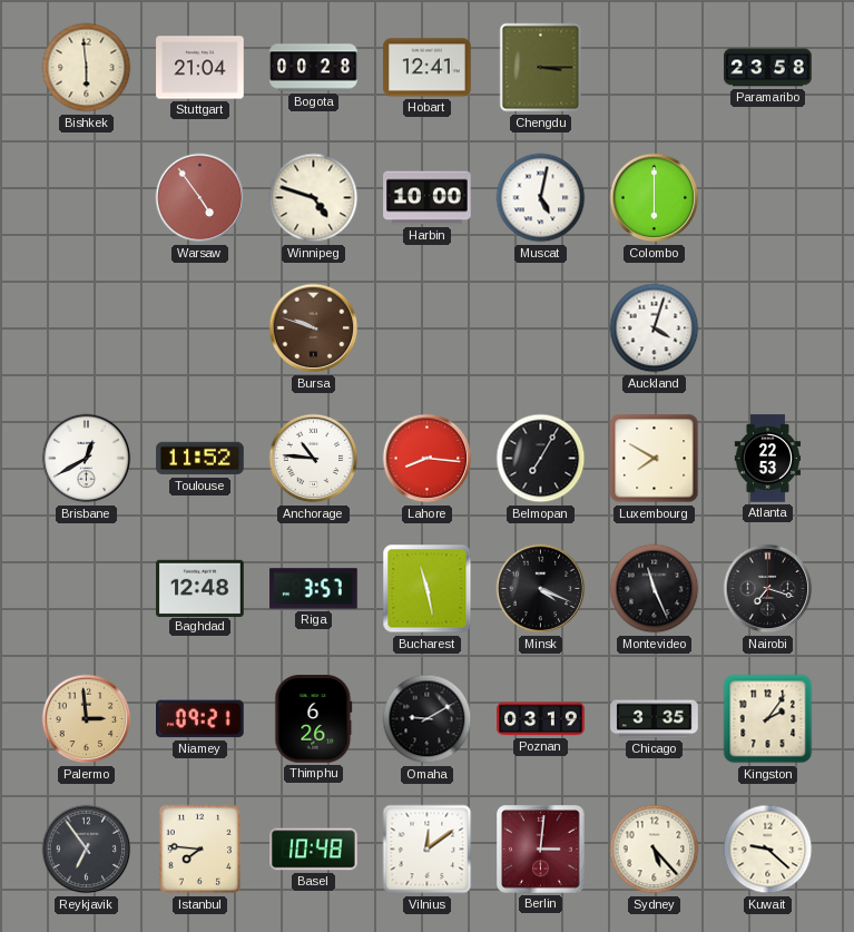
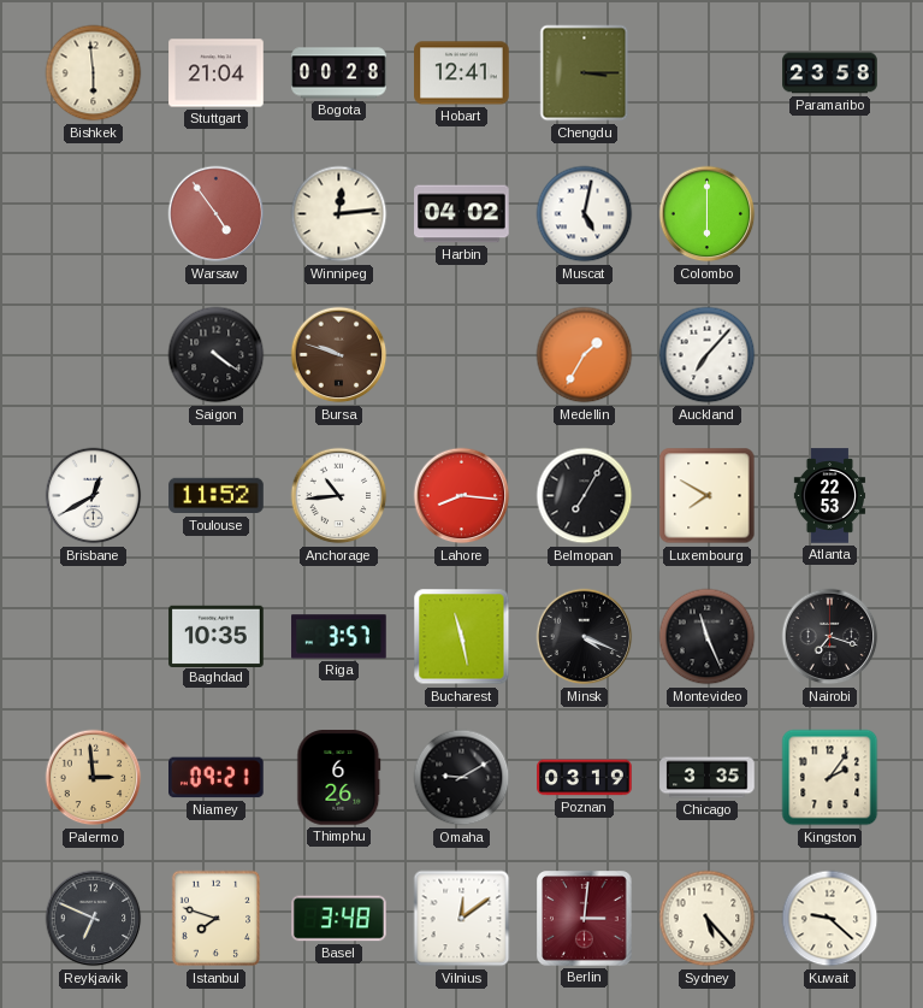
Winnipeg: 4:48 -> 12:14 (339, 214)
Harbin: 10:00 -> 04:02 (462, 214)
Saigon: none -> 4:21 (217, 355)
Medellin: none -> 1:35 (585, 355)
Auckland: 4:03 -> 7:07 (708, 355)
Anchorage: 10:46 -> 10:44 (339, 496)
Baghdad: 12:48 -> 10:35 (217, 636)
Reykjavik: 6:54 -> 6:49 (94, 919)
Istanbul: 7:46 -> 7:48 (217, 919)
Basel: 10:48 -> 3:48 (339, 919)
